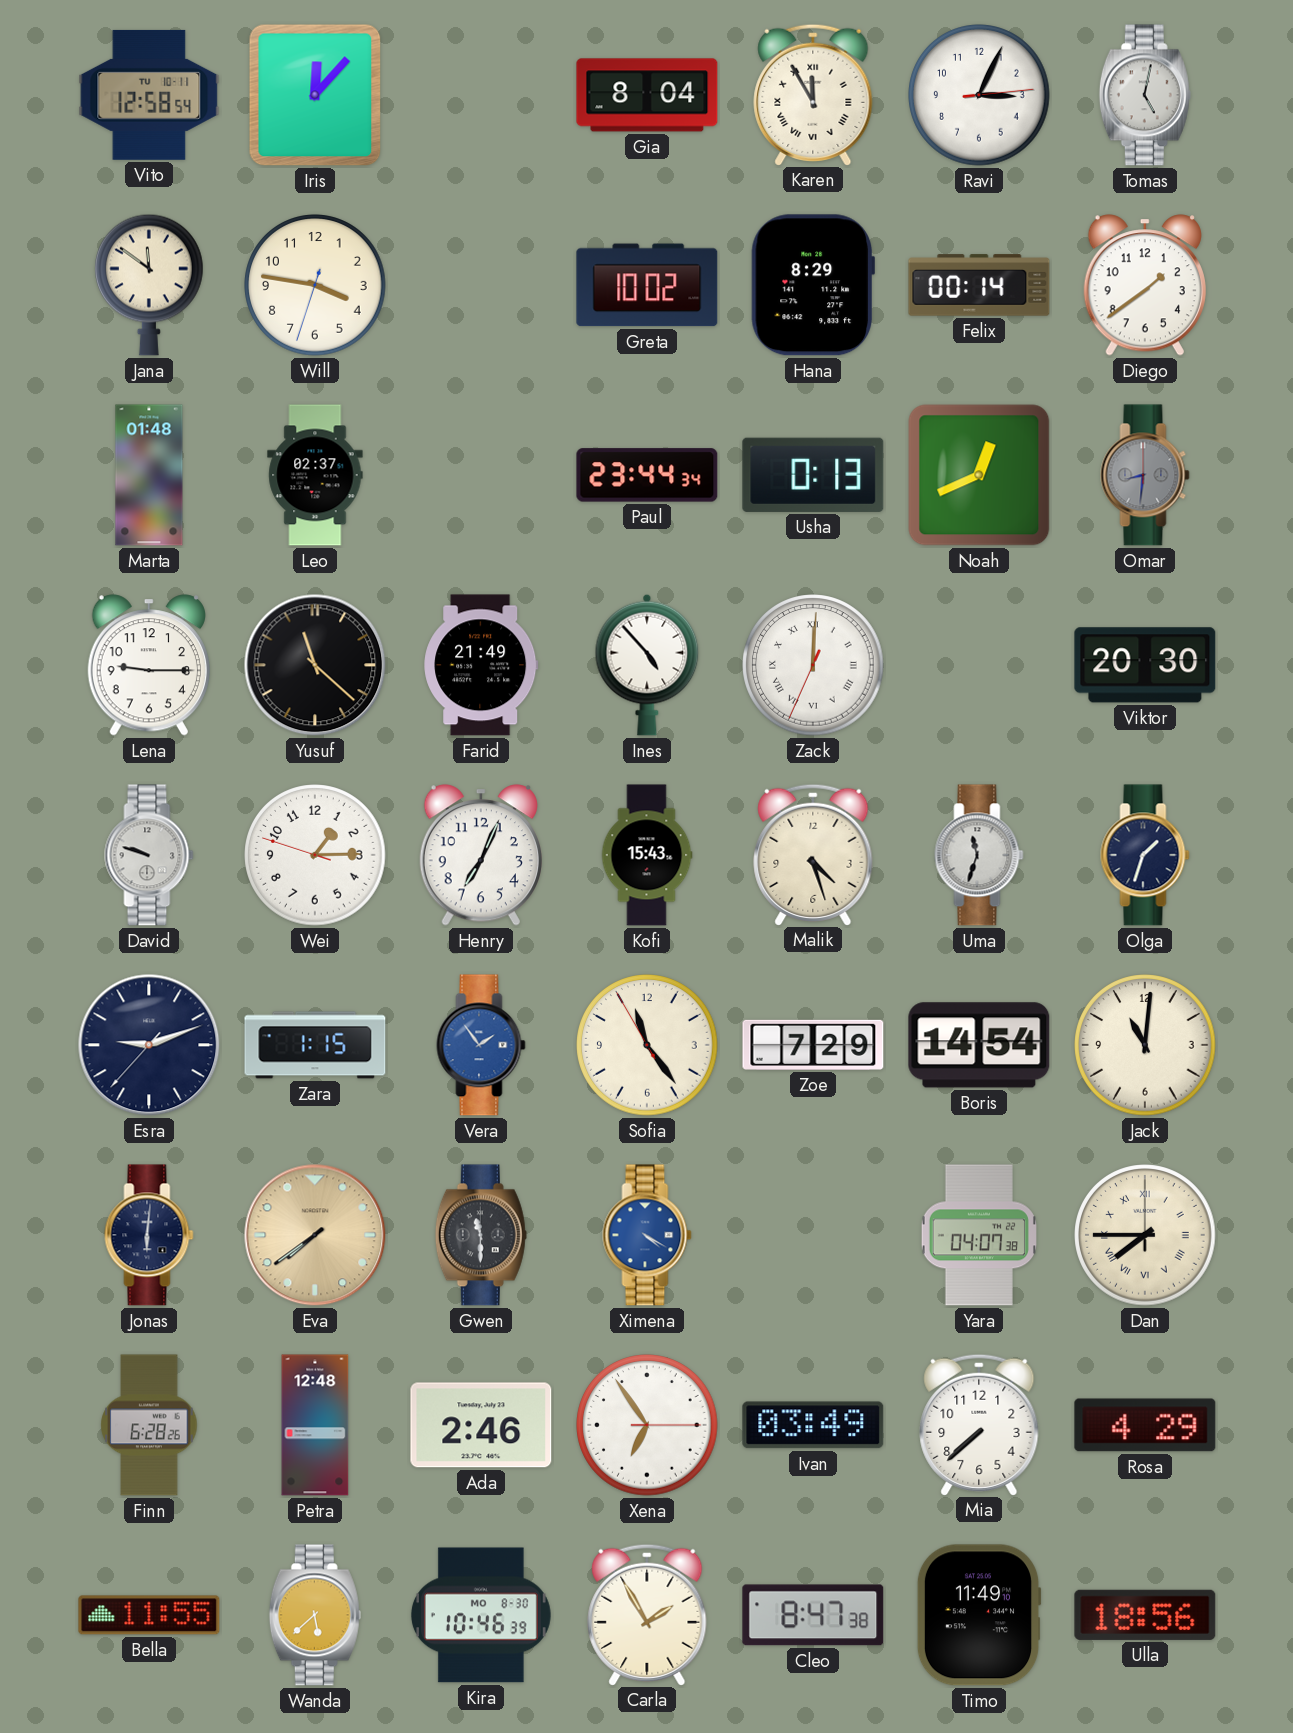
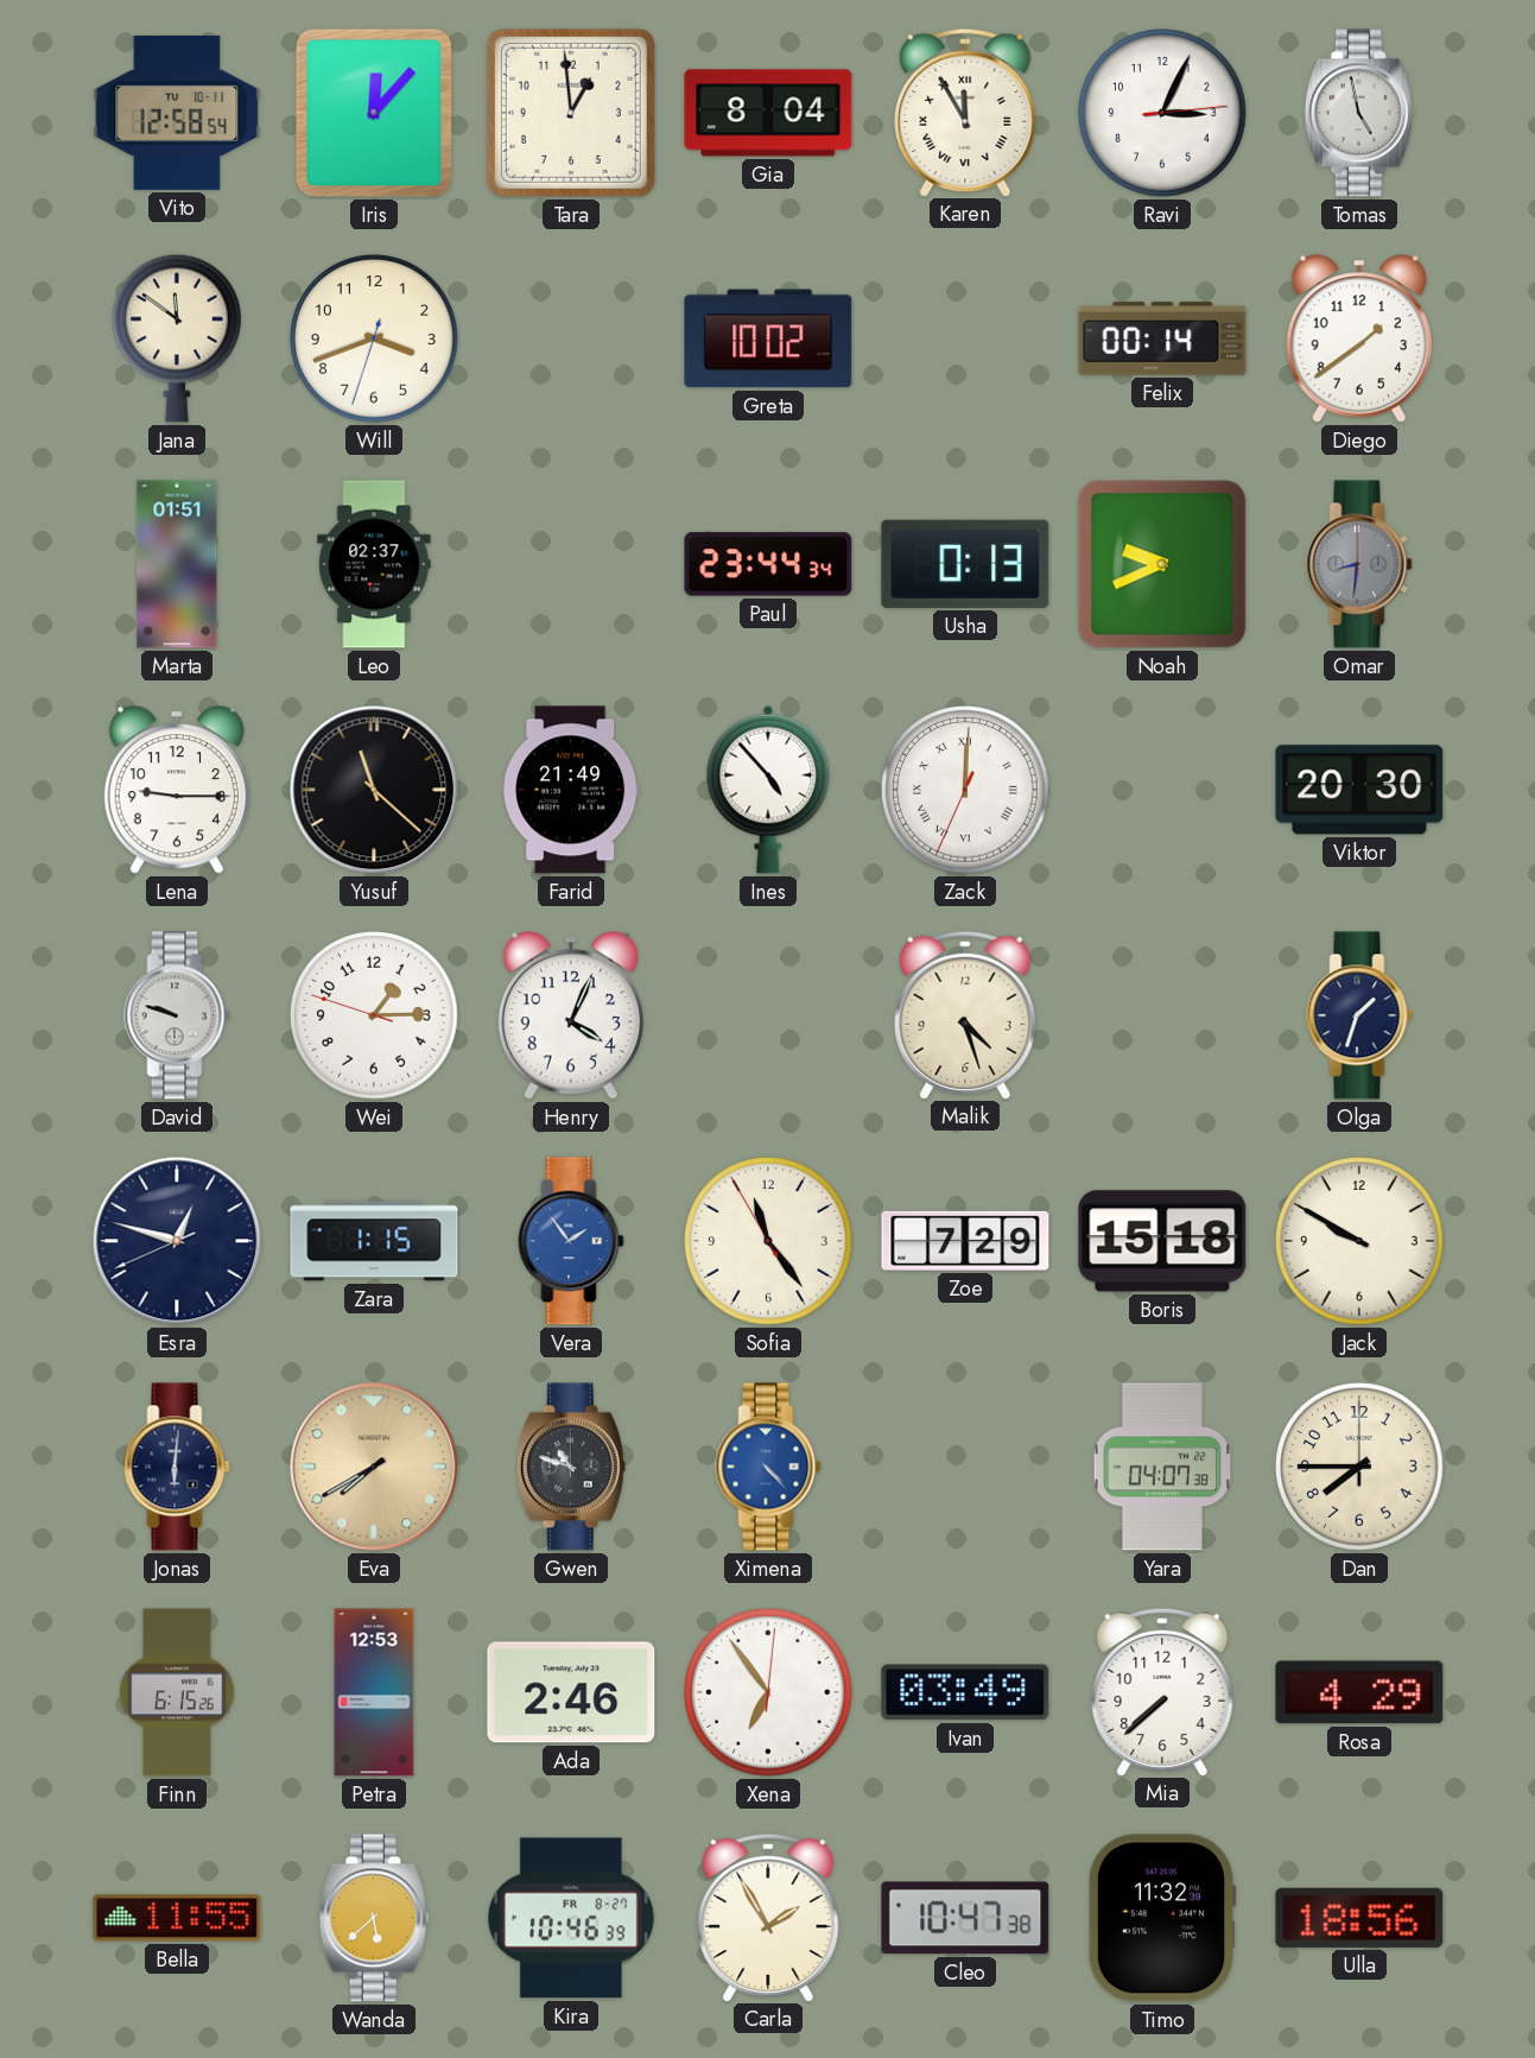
Tara: none -> 12:59 (571, 113)
Tomas: 5:02 -> 4:58 (1359, 113)
Will: 3:46 -> 3:41 (374, 338)
Hana: 8:29 -> none (813, 285)
Marta: 01:48 -> 01:51 (177, 564)
Noah: 12:41 -> 9:41 (1162, 564)
Henry: 7:04 -> 4:04 (571, 1015)
Kofi: 15:43 -> none (647, 855)
Uma: 11:33 -> none (979, 855)
Esra: 9:11 -> 12:47 (177, 1241)
Boris: 14:54 -> 15:18 (1162, 1241)
Jack: 11:01 -> 9:50 (1359, 1241)
Eva: 7:39 -> 7:40 (374, 1467)
Gwen: 11:30 -> 10:48 (571, 1467)
Ximena: 4:20 -> 4:23 (768, 1467)
Dan numerals: Roman -> Arabic (1359, 1467)
Finn: 6:28 -> 6:15 (177, 1692)
Petra: 12:48 -> 12:53 (374, 1692)
Xena: 6:54:15 -> 6:54:01 (768, 1692)
Kira date: MO 8-30 -> FR 8-27 (571, 1918)
Cleo: 8:47 -> 10:47 (965, 1918)
Timo: 11:49 -> 11:32 (1162, 1918)
